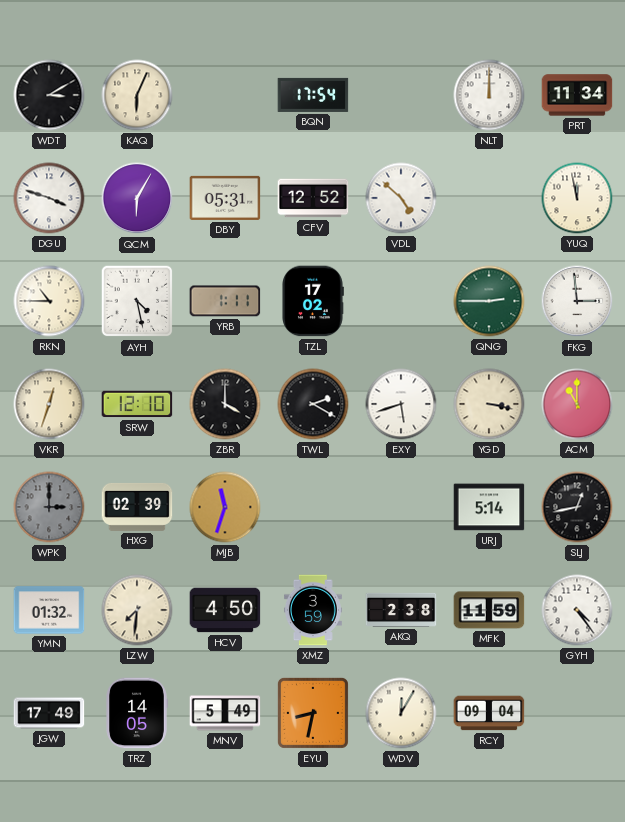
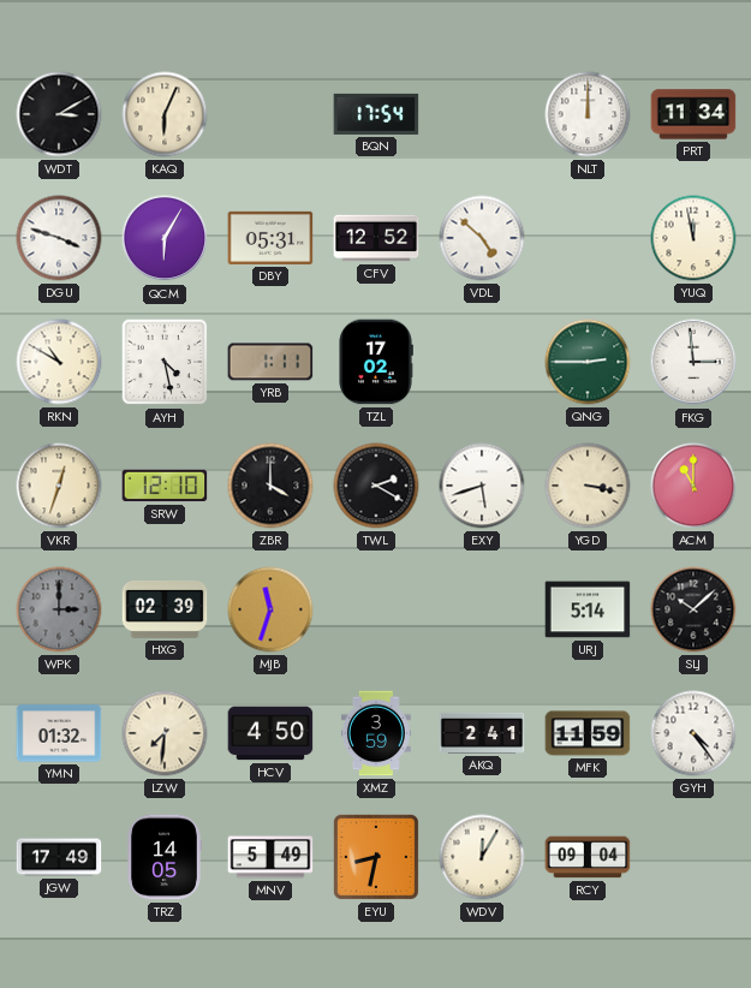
RKN: 10:45 -> 10:50 (59, 362)
SLJ: 12:43 -> 10:08 (693, 609)
AKQ: 2:38 -> 2:41 (482, 733)
